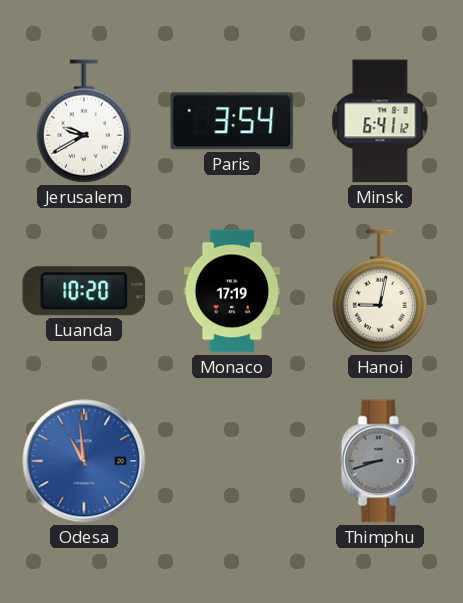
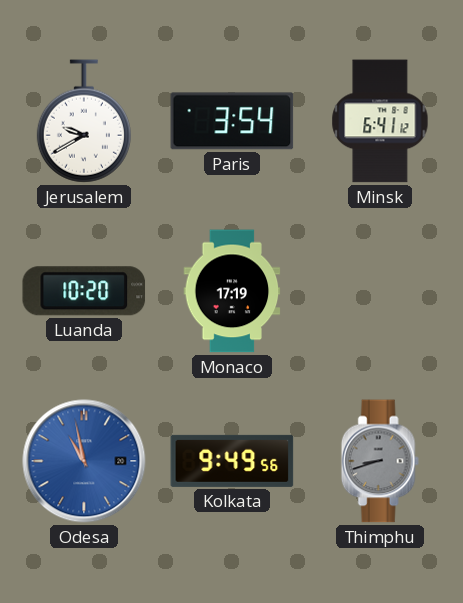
Hanoi: 9:02 -> none (380, 291)
Odesa: 10:59 -> 10:58 (84, 461)
Kolkata: none -> 9:49 (232, 461)
